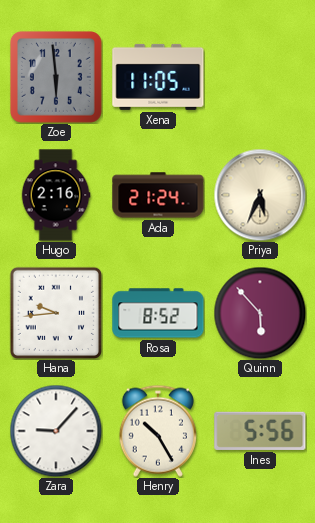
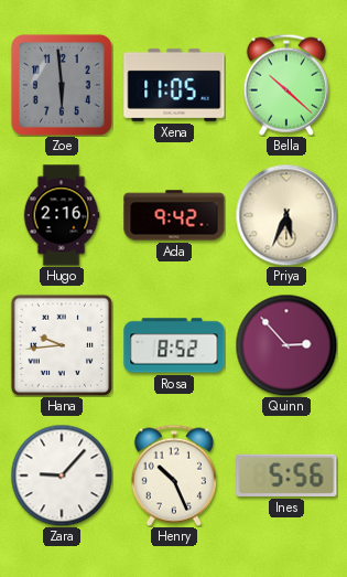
Bella: none -> 10:22 (286, 85)
Ada: 21:24 -> 9:42 (174, 215)
Quinn: 5:53 -> 2:53 (286, 345)
Henry: 10:25 -> 10:26 (174, 476)
